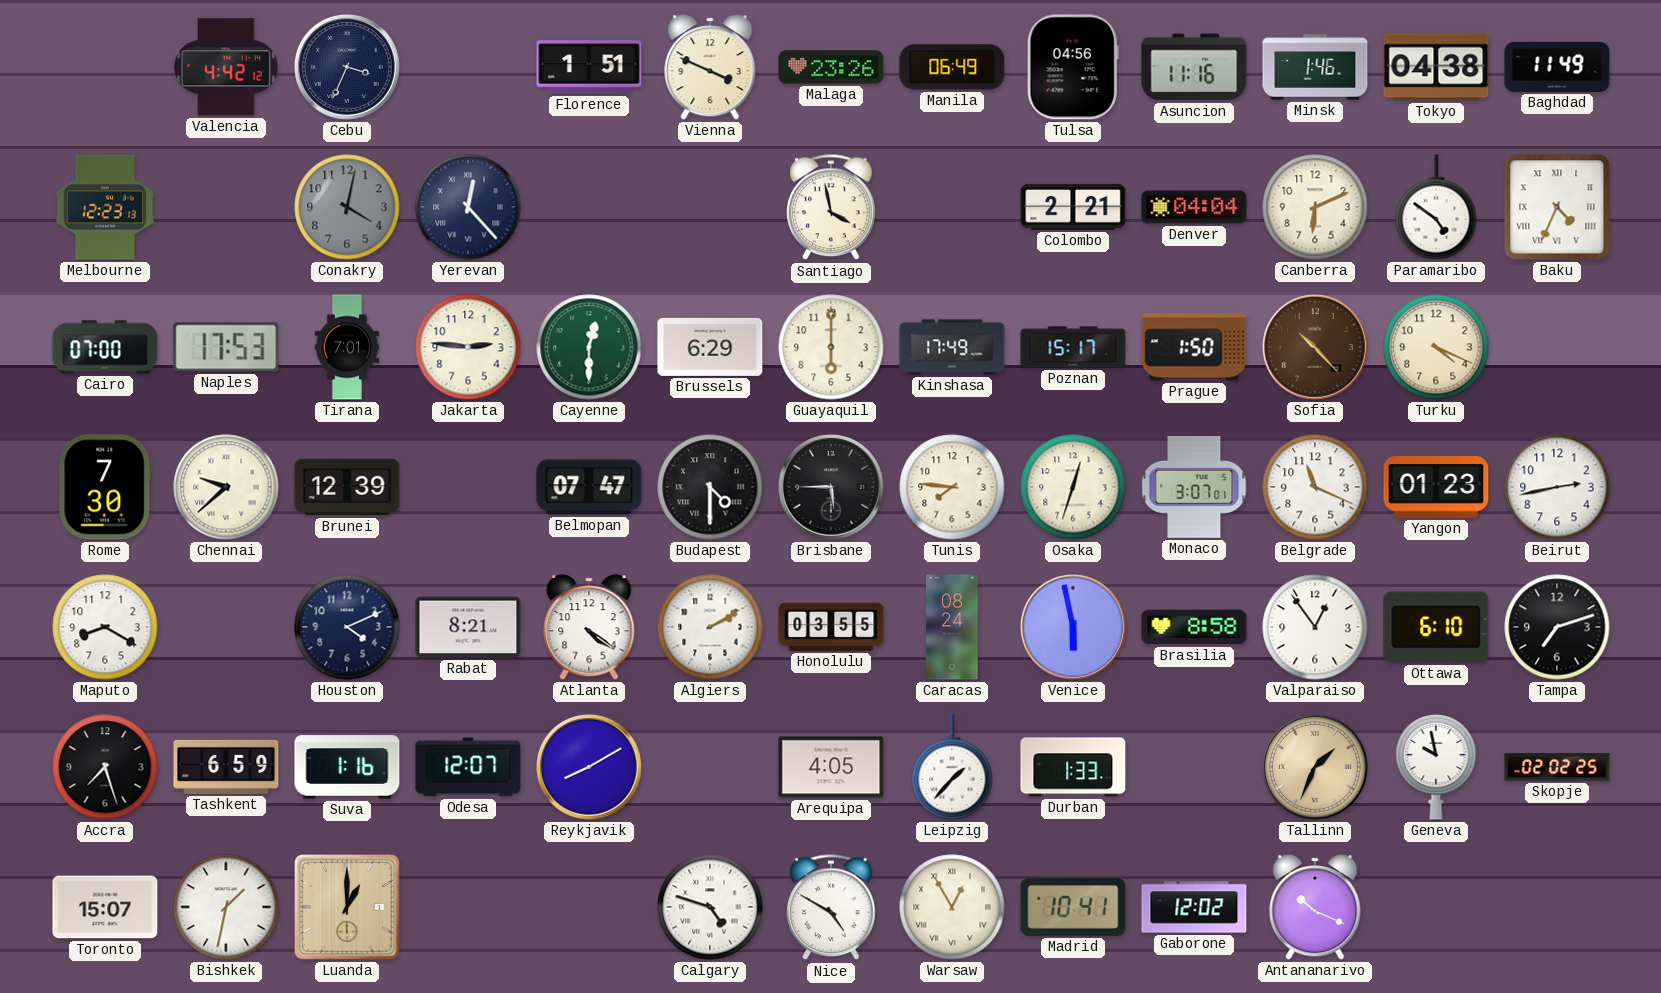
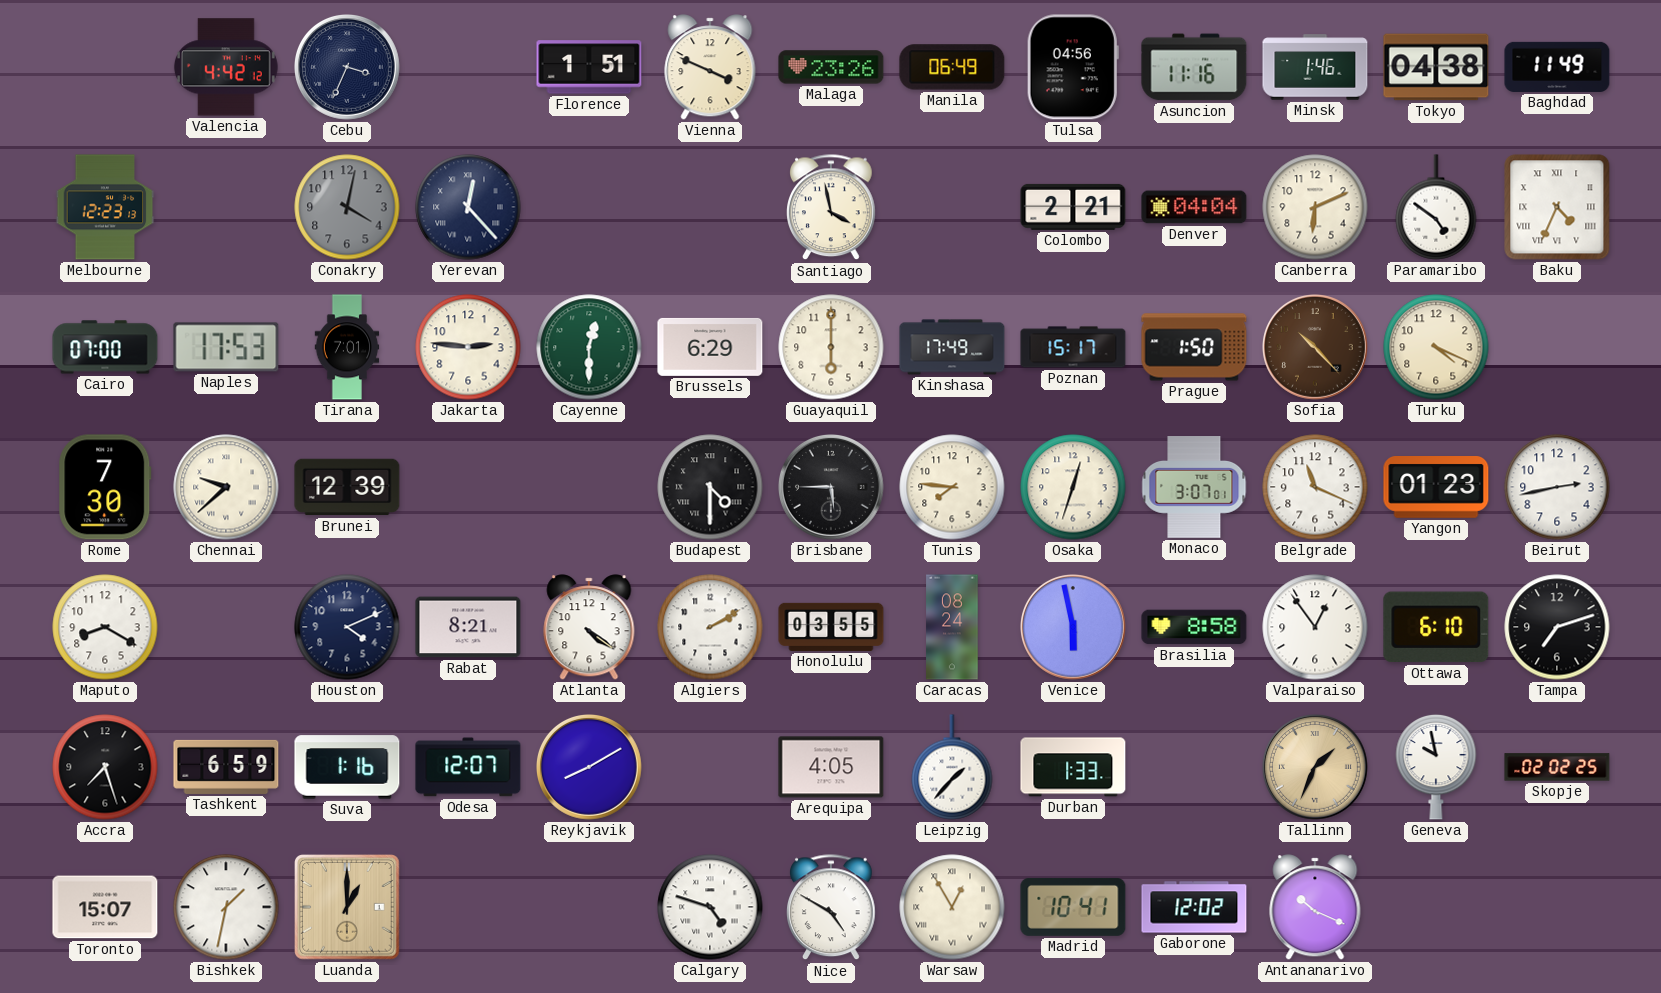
Belmopan: 07:47 -> none (589, 487)
